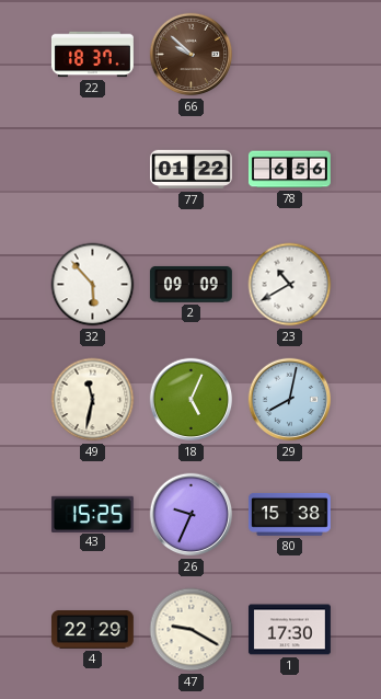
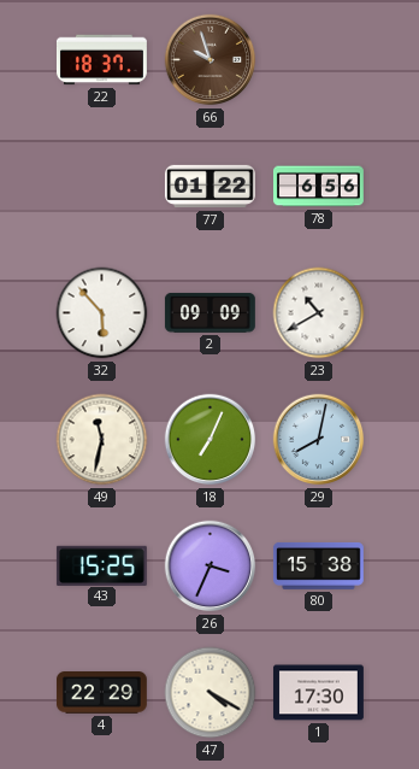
66: 9:52 -> 9:57 (211, 60)
18: 5:04 -> 7:04 (211, 440)
26: 9:34 -> 3:34 (211, 567)
47: 9:20 -> 4:20 (211, 693)
